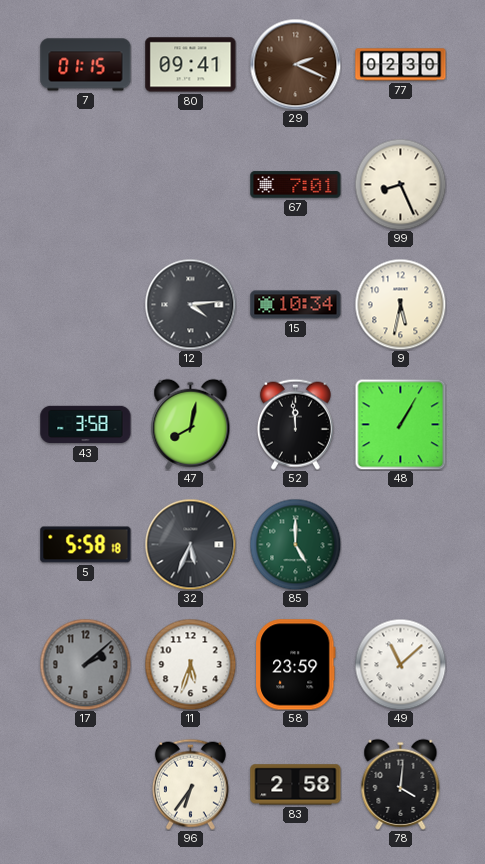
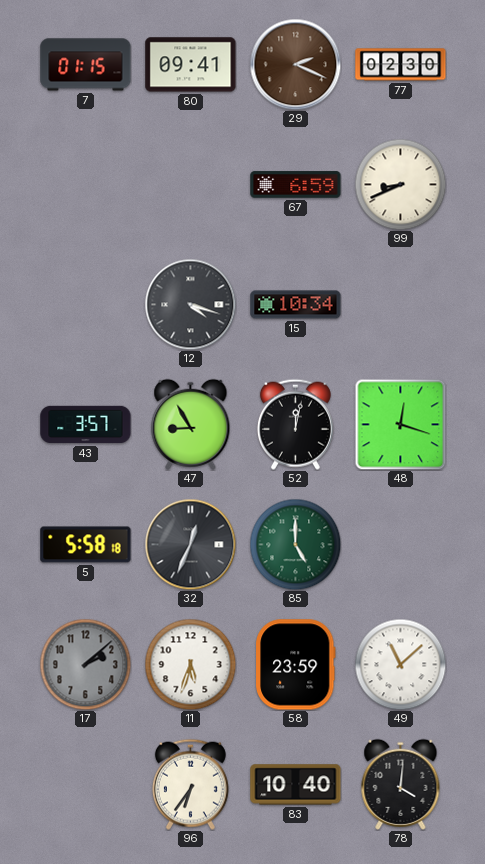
67: 7:01 -> 6:59 (296, 185)
99: 8:26 -> 8:41 (400, 184)
12: 4:14 -> 4:18 (190, 304)
9: 5:32 -> none (400, 304)
43: 3:58 -> 3:57 (86, 425)
47: 8:02 -> 8:55 (191, 424)
52: 11:59 -> 12:02 (295, 424)
48: 1:05 -> 12:18 (400, 424)
32: 5:34 -> 12:34 (190, 544)
83: 2:58 -> 10:40 (296, 785)
